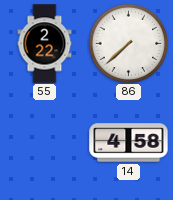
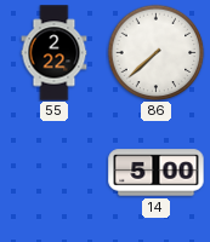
14: 4:58 -> 5:00 (157, 173)
